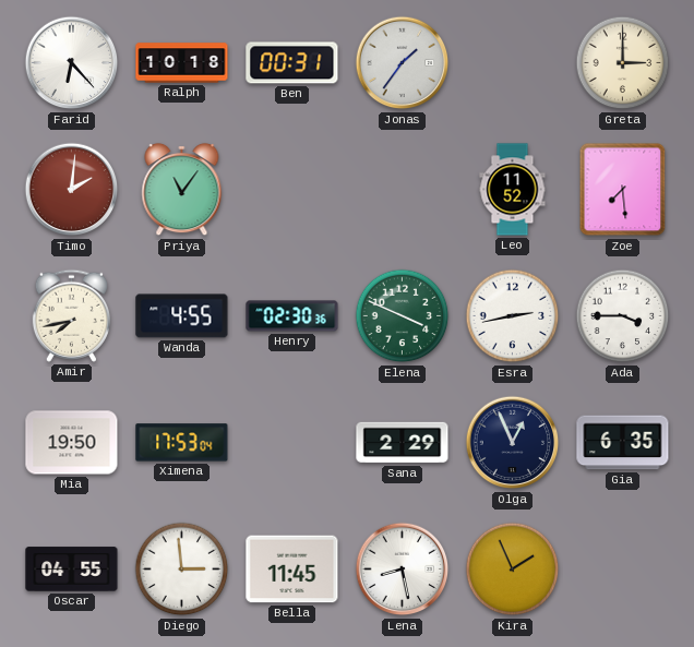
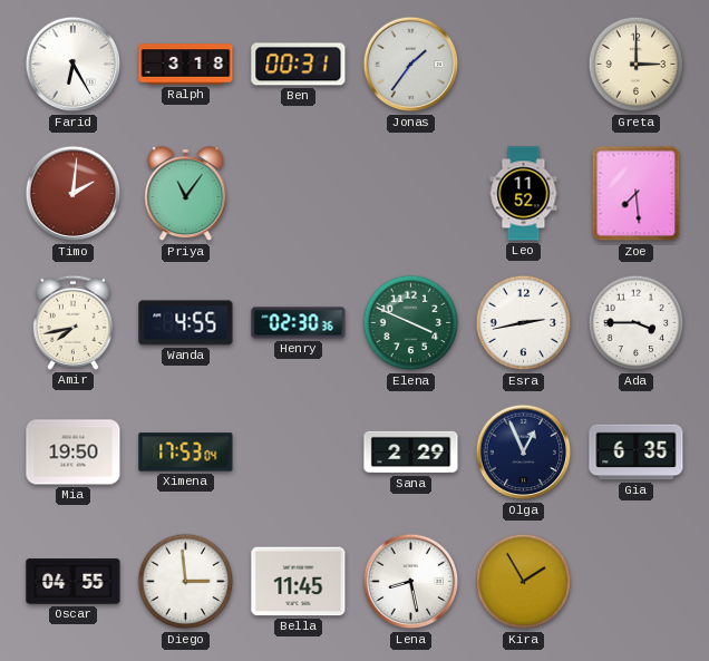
Farid: 6:23 -> 6:25 (74, 65)
Ralph: 10:18 -> 3:18 (186, 65)
Kira: 1:56 -> 1:55 (524, 582)
